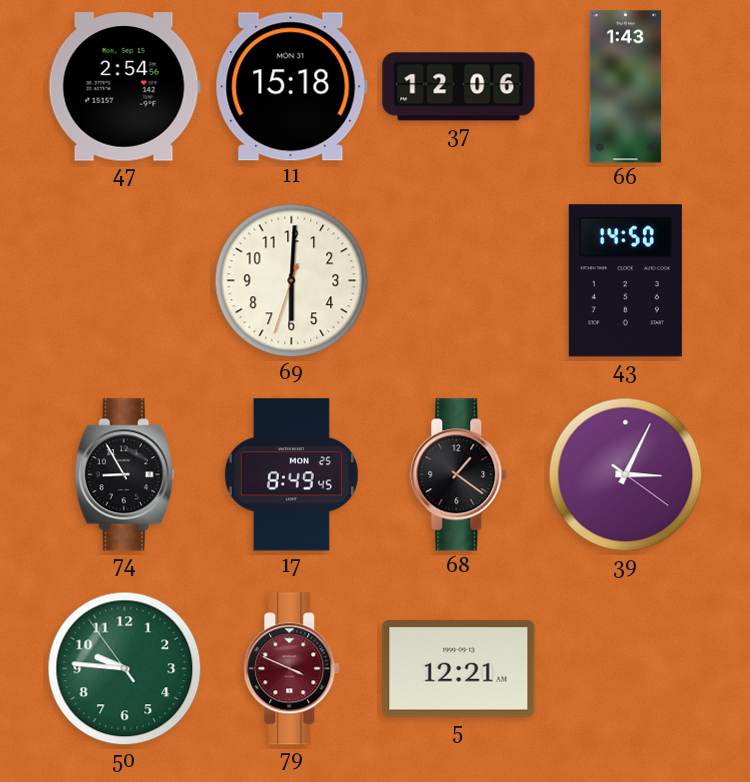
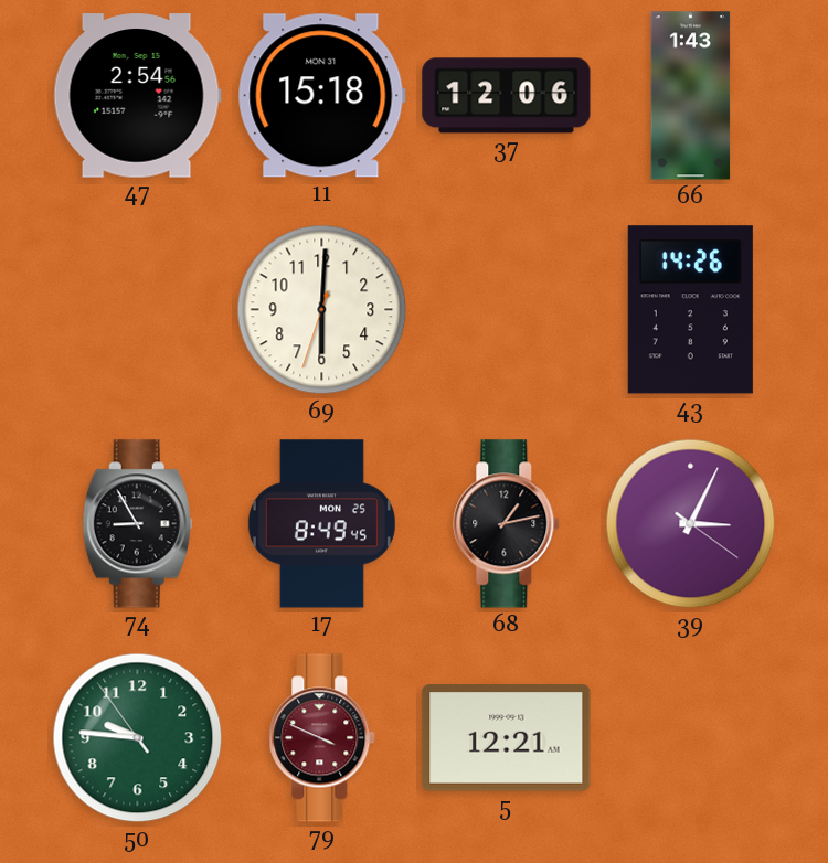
43: 14:50 -> 14:26 (690, 310)
68: 1:21 -> 1:13 (507, 524)
